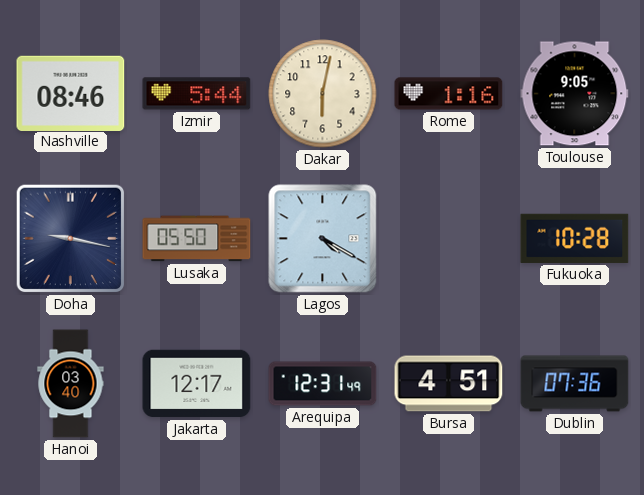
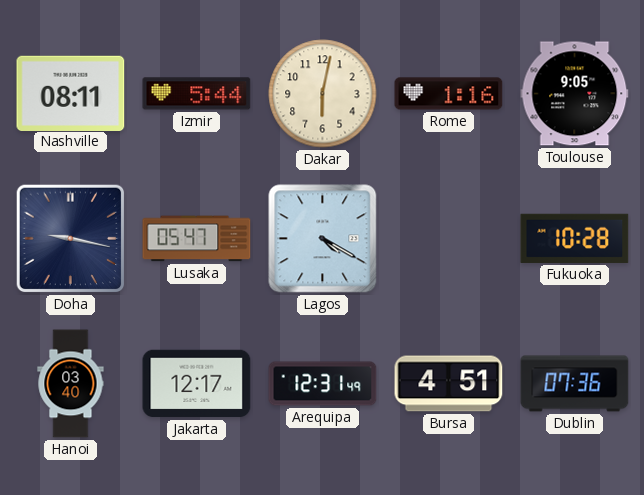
Nashville: 08:46 -> 08:11 (71, 93)
Lusaka: 05:50 -> 05:47 (197, 239)
